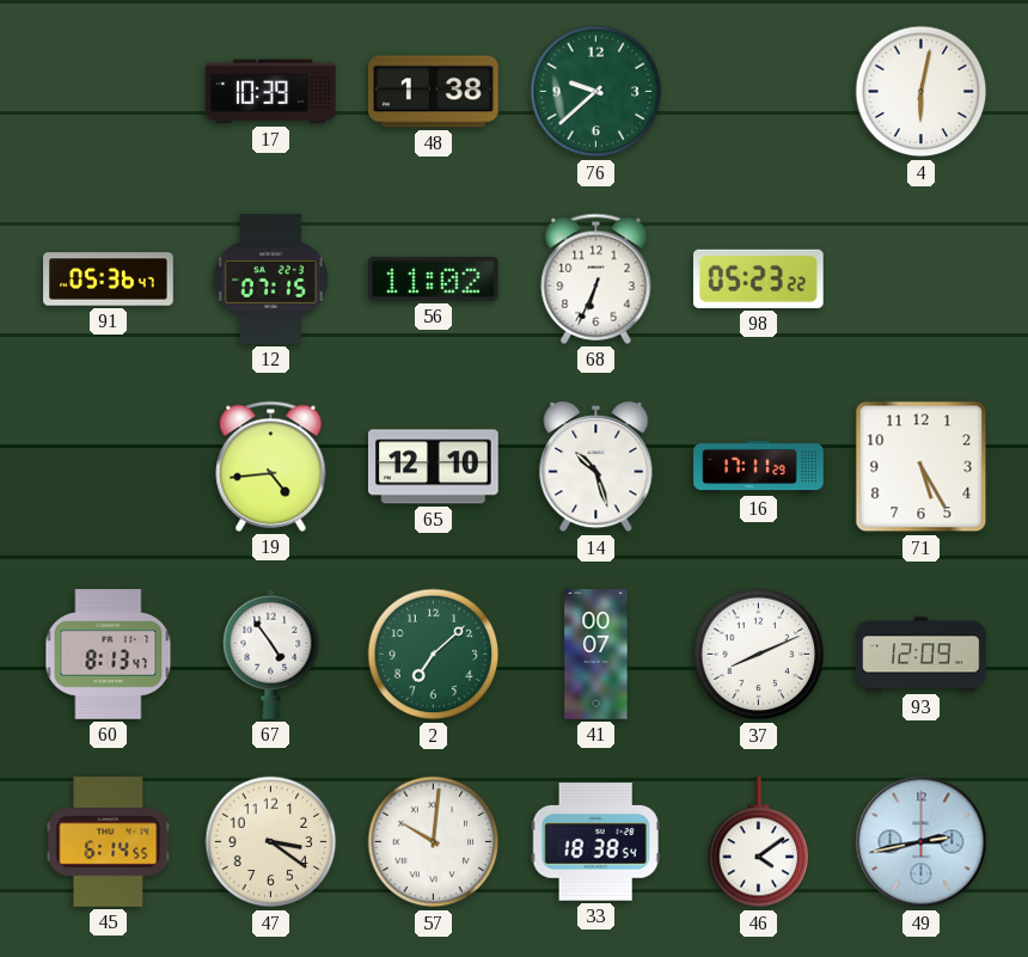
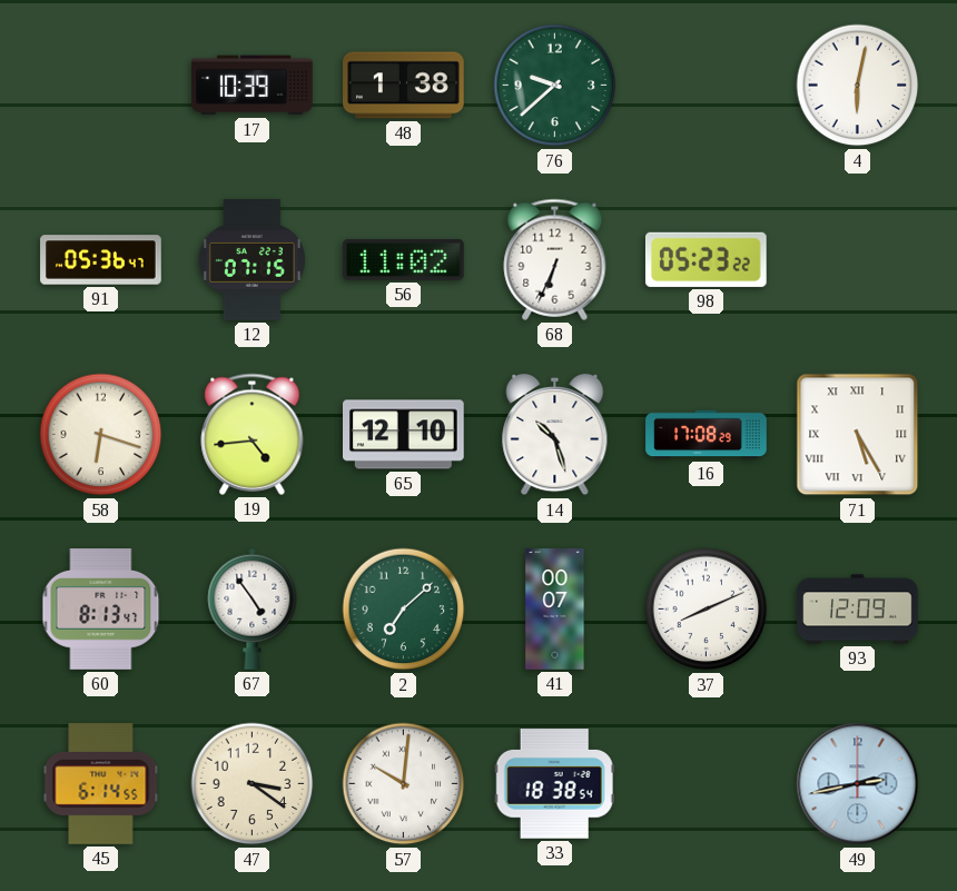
58: none -> 6:18 (101, 435)
16: 17:11 -> 17:08 (707, 435)
71 numerals: Arabic -> Roman (858, 435)
46: 4:09 -> none (759, 842)
